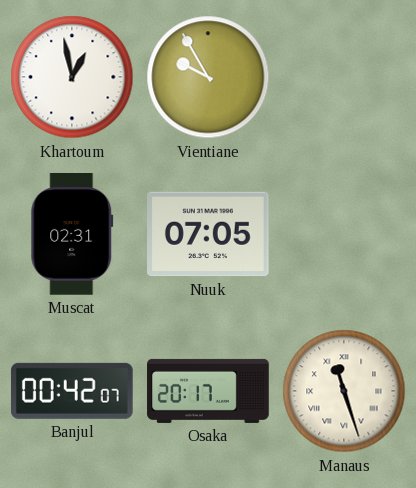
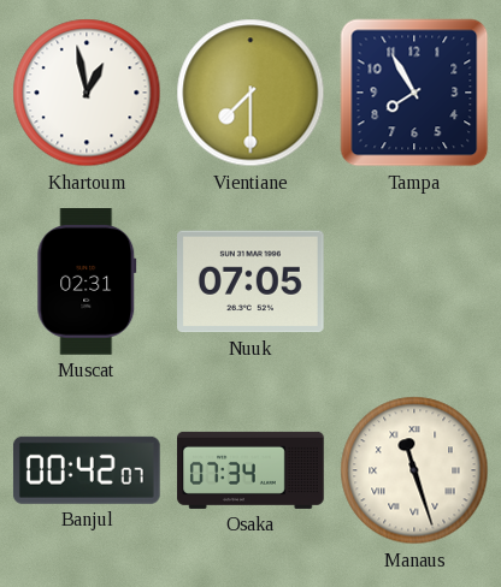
Vientiane: 9:55 -> 7:30 (250, 93)
Tampa: none -> 7:55 (414, 93)
Osaka: 20:17 -> 07:34 (250, 470)
